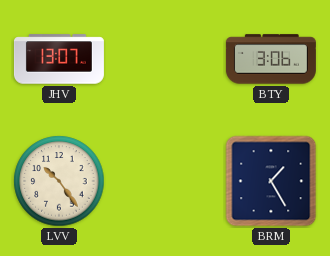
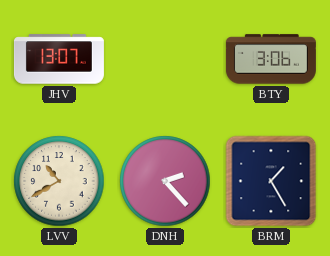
LVV: 10:24 -> 10:40 (59, 181)
DNH: none -> 2:23 (165, 181)
